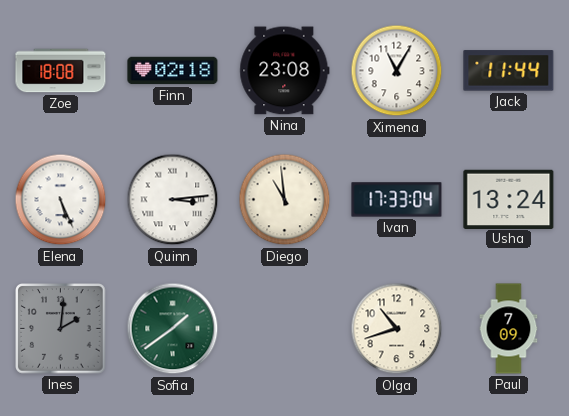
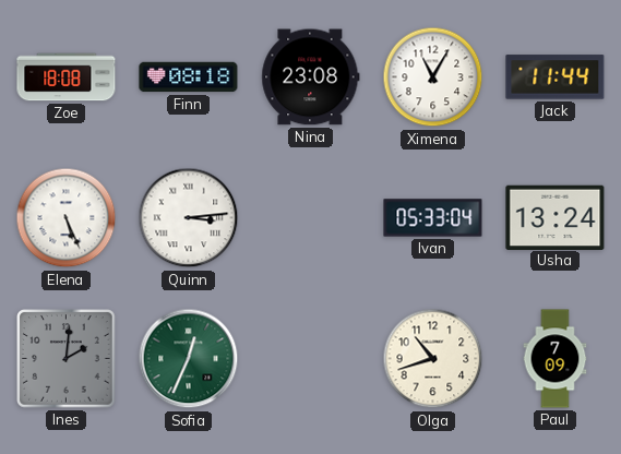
Finn: 02:18 -> 08:18 (189, 77)
Diego: 10:59 -> none (285, 200)
Ivan: 17:33 -> 05:33 (433, 218)
Sofia: 1:39 -> 12:34 (189, 359)
